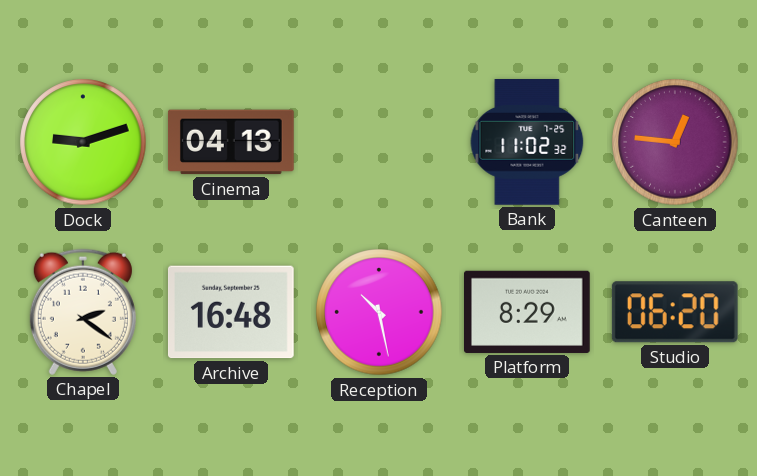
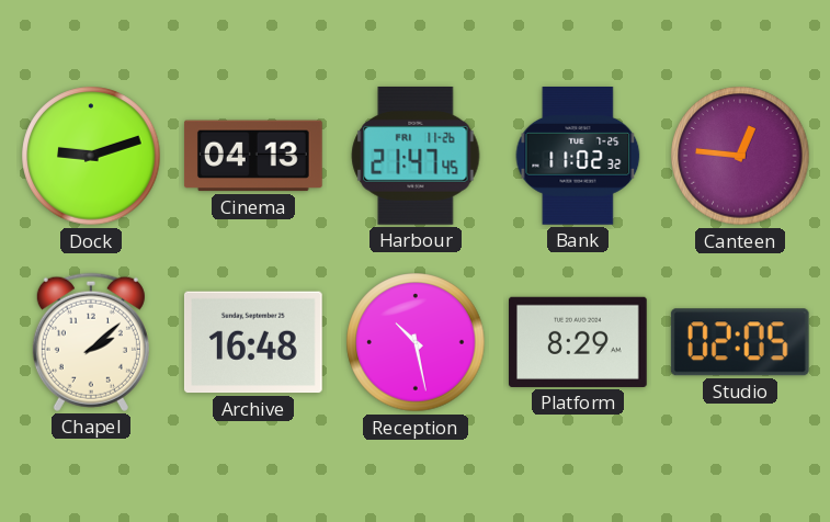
Harbour: none -> 21:47 (416, 156)
Chapel: 2:21 -> 2:08 (91, 342)
Studio: 06:20 -> 02:05 (740, 342)
